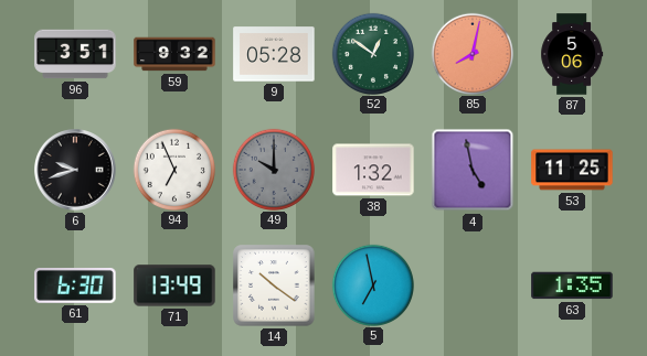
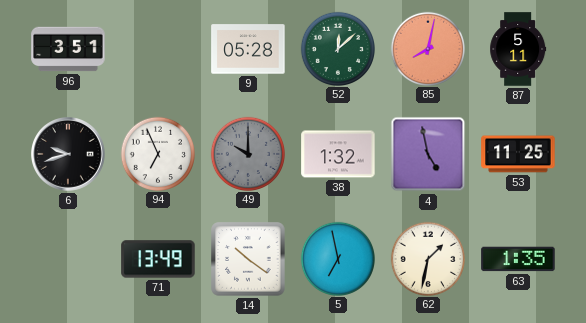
59: 9:32 -> none (174, 54)
52: 12:51 -> 12:08 (337, 48)
87: 5:06 -> 5:11 (518, 49)
61: 6:30 -> none (75, 287)
62: none -> 1:32 (427, 258)
